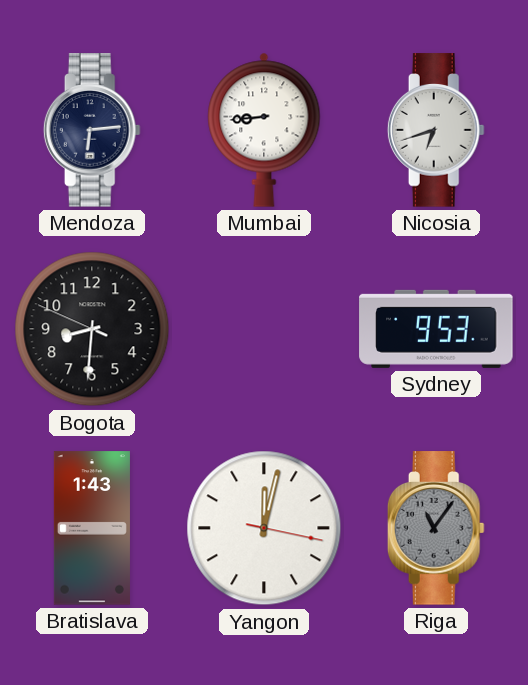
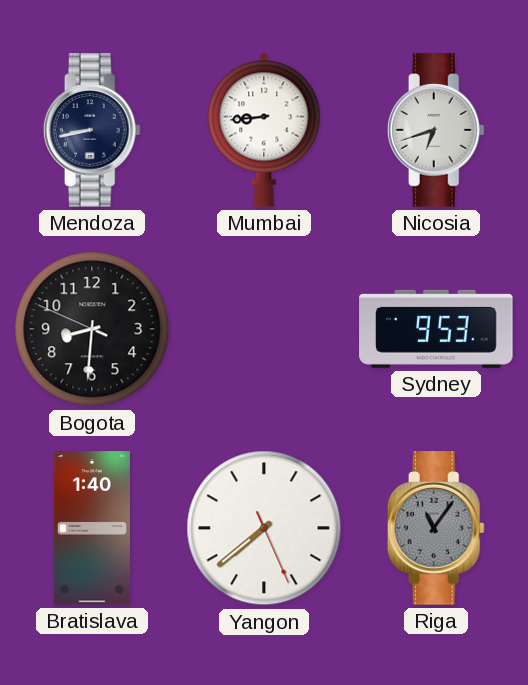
Mendoza: 6:14 -> 8:43 (92, 130)
Bratislava: 1:43 -> 1:40 (92, 528)
Yangon: 12:02 -> 7:38 (264, 528)
